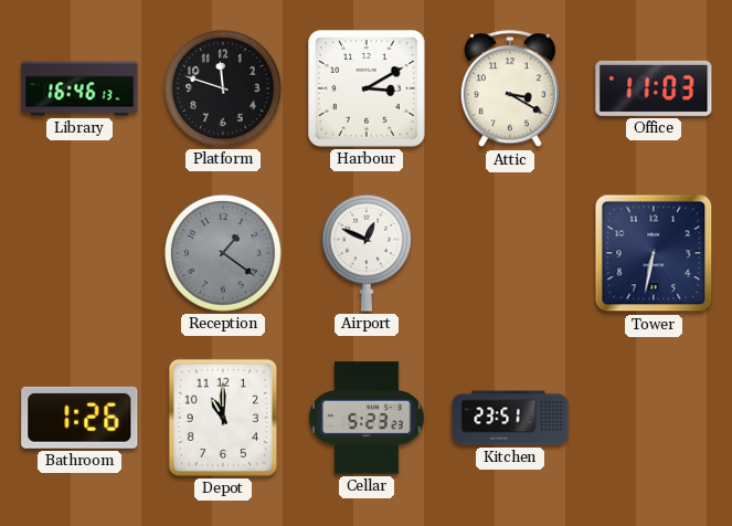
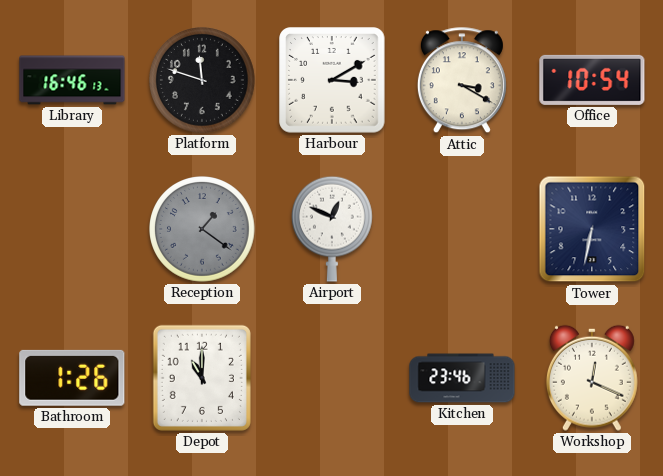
Office: 11:03 -> 10:54 (592, 80)
Cellar: 5:23 -> none (367, 418)
Kitchen: 23:51 -> 23:46 (462, 378)
Workshop: none -> 12:19 (592, 378)
